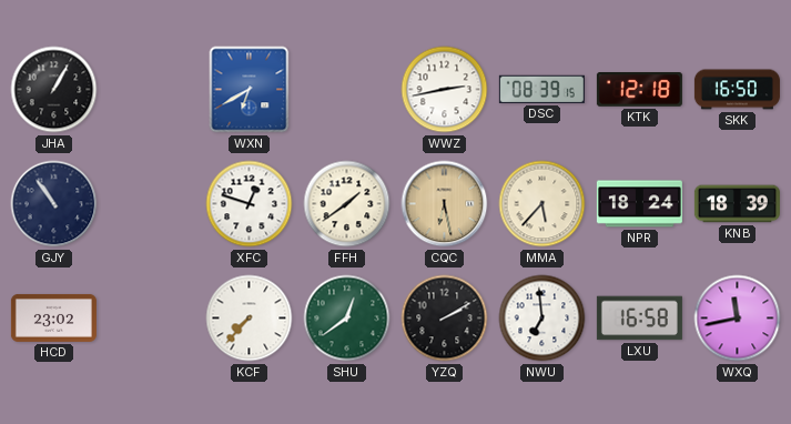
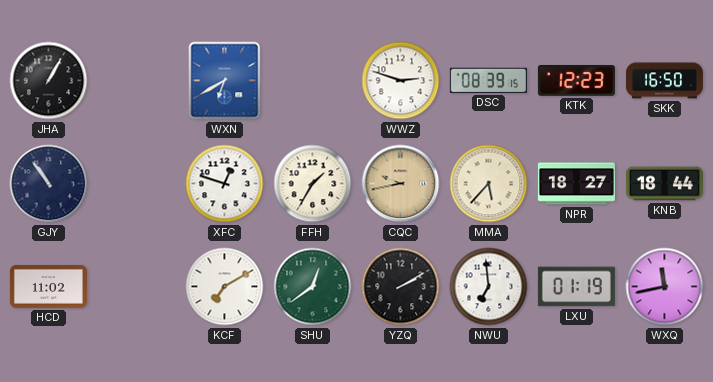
WWZ: 2:43 -> 2:48 (401, 81)
KTK: 12:18 -> 12:23 (576, 81)
FFH: 1:39 -> 1:35 (313, 184)
CQC: 6:28 -> 9:43 (401, 184)
NPR: 18:24 -> 18:27 (576, 184)
KNB: 18:39 -> 18:44 (664, 184)
HCD: 23:02 -> 11:02 (48, 286)
KCF: 7:37 -> 7:10 (225, 287)
LXU: 16:58 -> 01:19 (576, 287)
